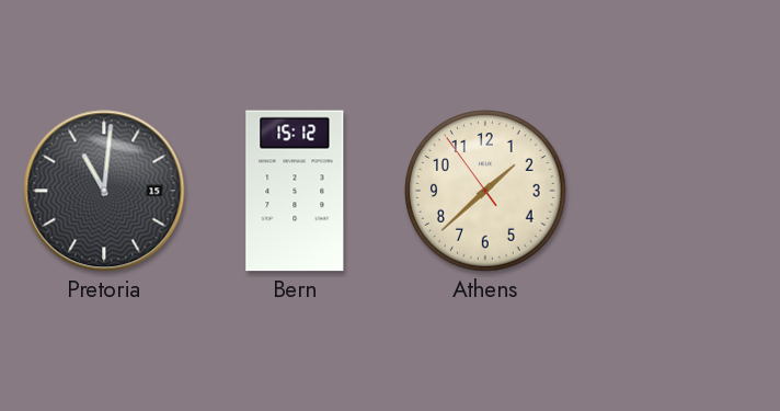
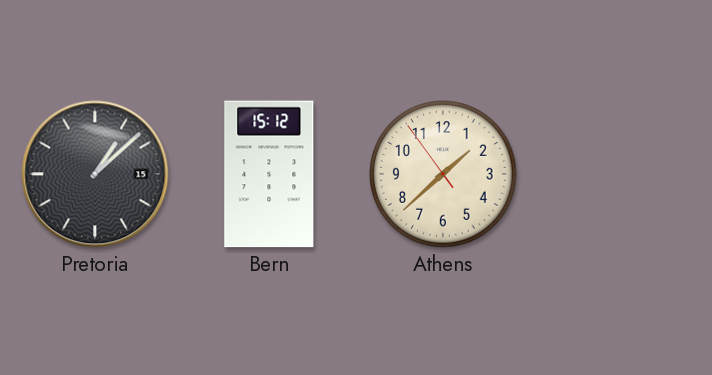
Pretoria: 11:01 -> 1:08 (95, 174)
